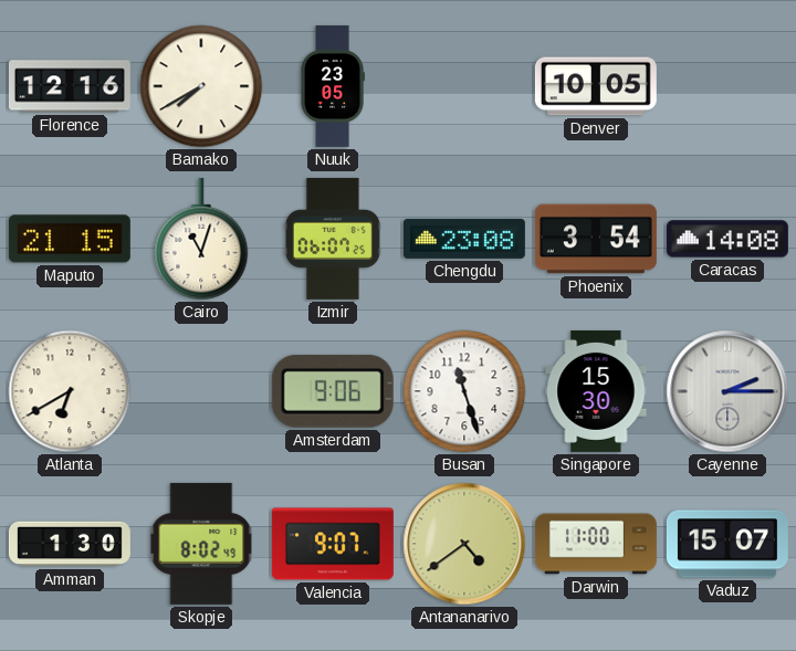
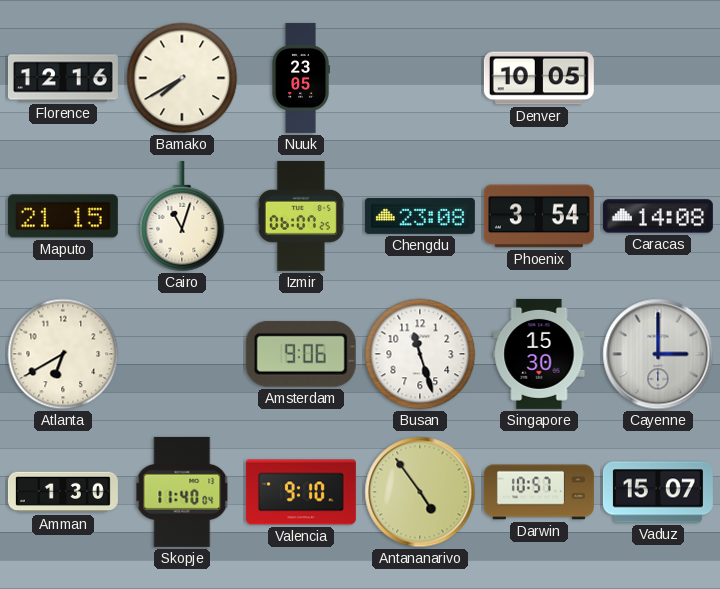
Cayenne: 2:15 -> 3:00 (658, 354)
Skopje: 8:02 -> 11:40 (182, 492)
Valencia: 9:07 -> 9:10 (301, 492)
Antananarivo: 4:39 -> 4:54 (420, 492)
Darwin: 11:00 -> 10:57 (539, 492)
